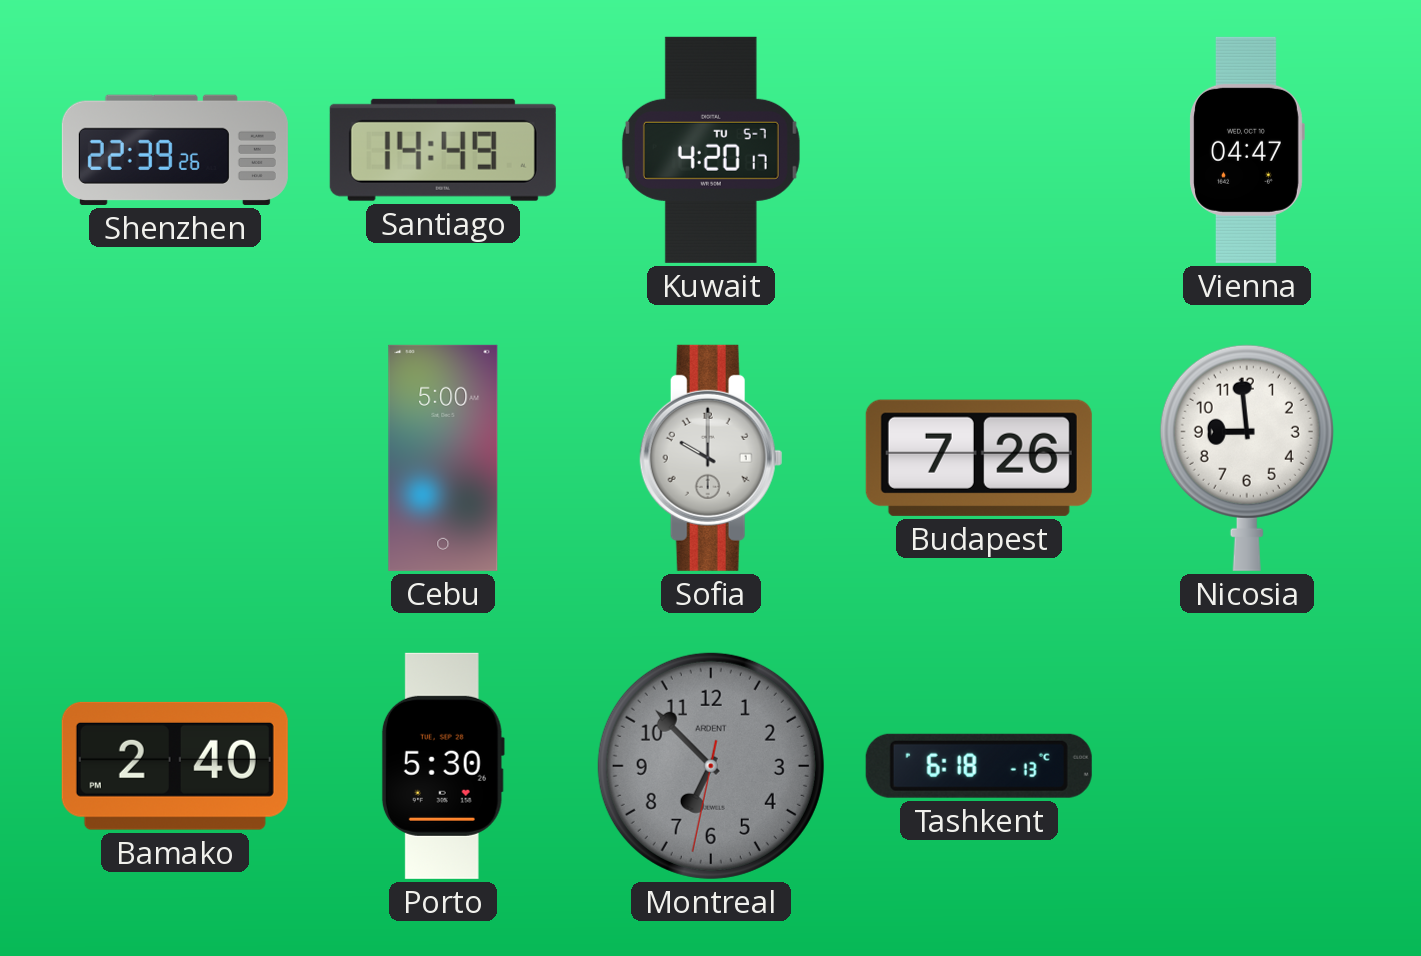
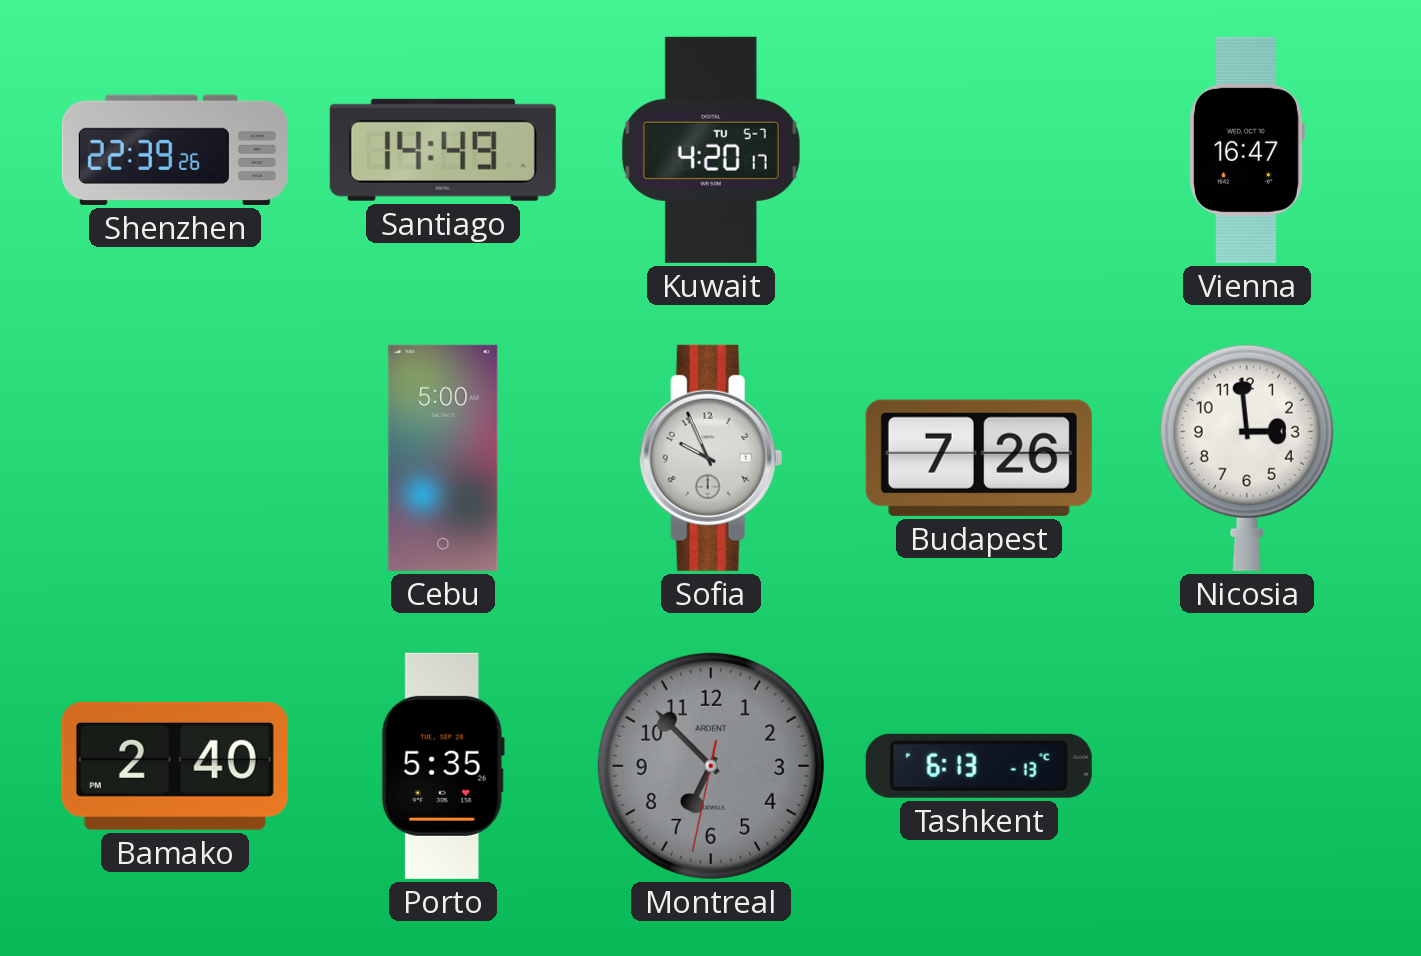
Vienna: 04:47 -> 16:47 (1247, 150)
Sofia: 10:00 -> 9:56 (711, 458)
Nicosia: 8:59 -> 2:59 (1247, 458)
Porto: 5:30 -> 5:35 (443, 766)
Tashkent: 6:18 -> 6:13 (979, 766)
